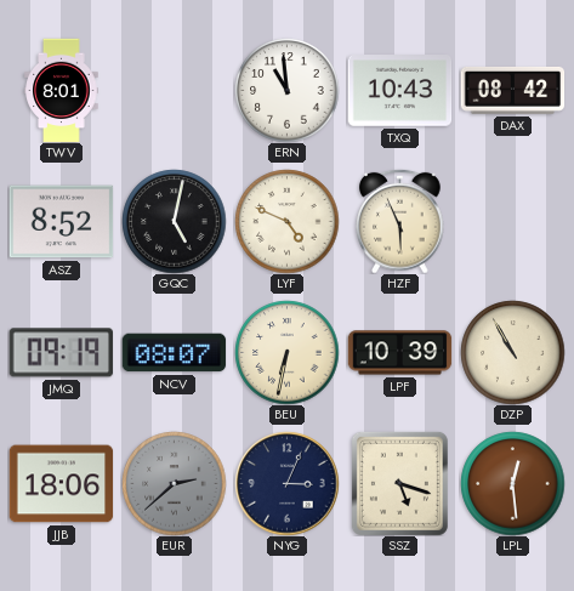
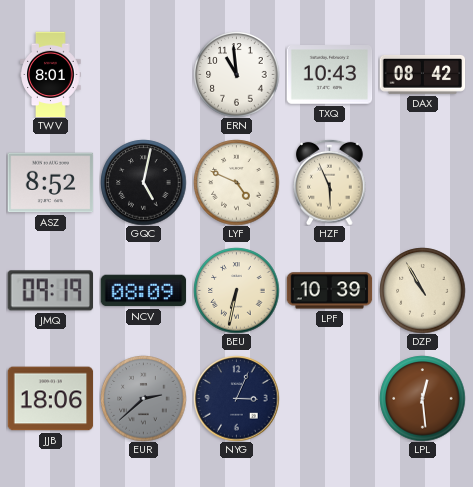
NCV: 08:07 -> 08:09 (143, 291)
SSZ: 5:18 -> none (399, 483)
